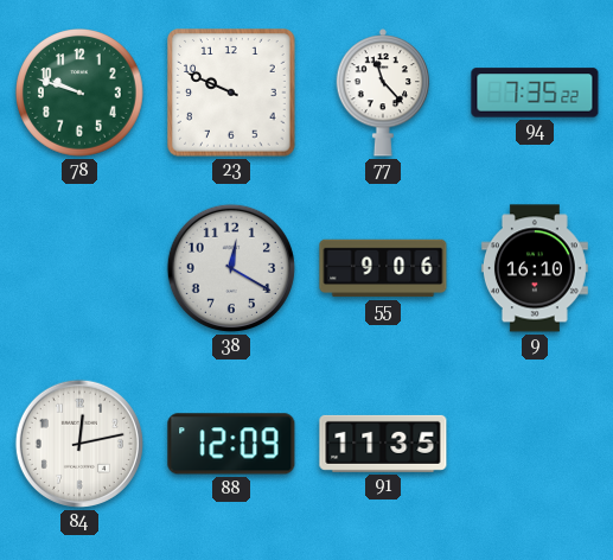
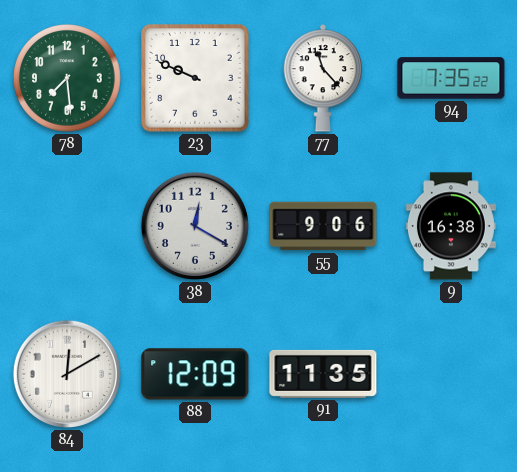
78: 9:48 -> 7:29 (68, 79)
9: 16:10 -> 16:38 (451, 226)
84: 12:13 -> 12:10 (67, 374)
